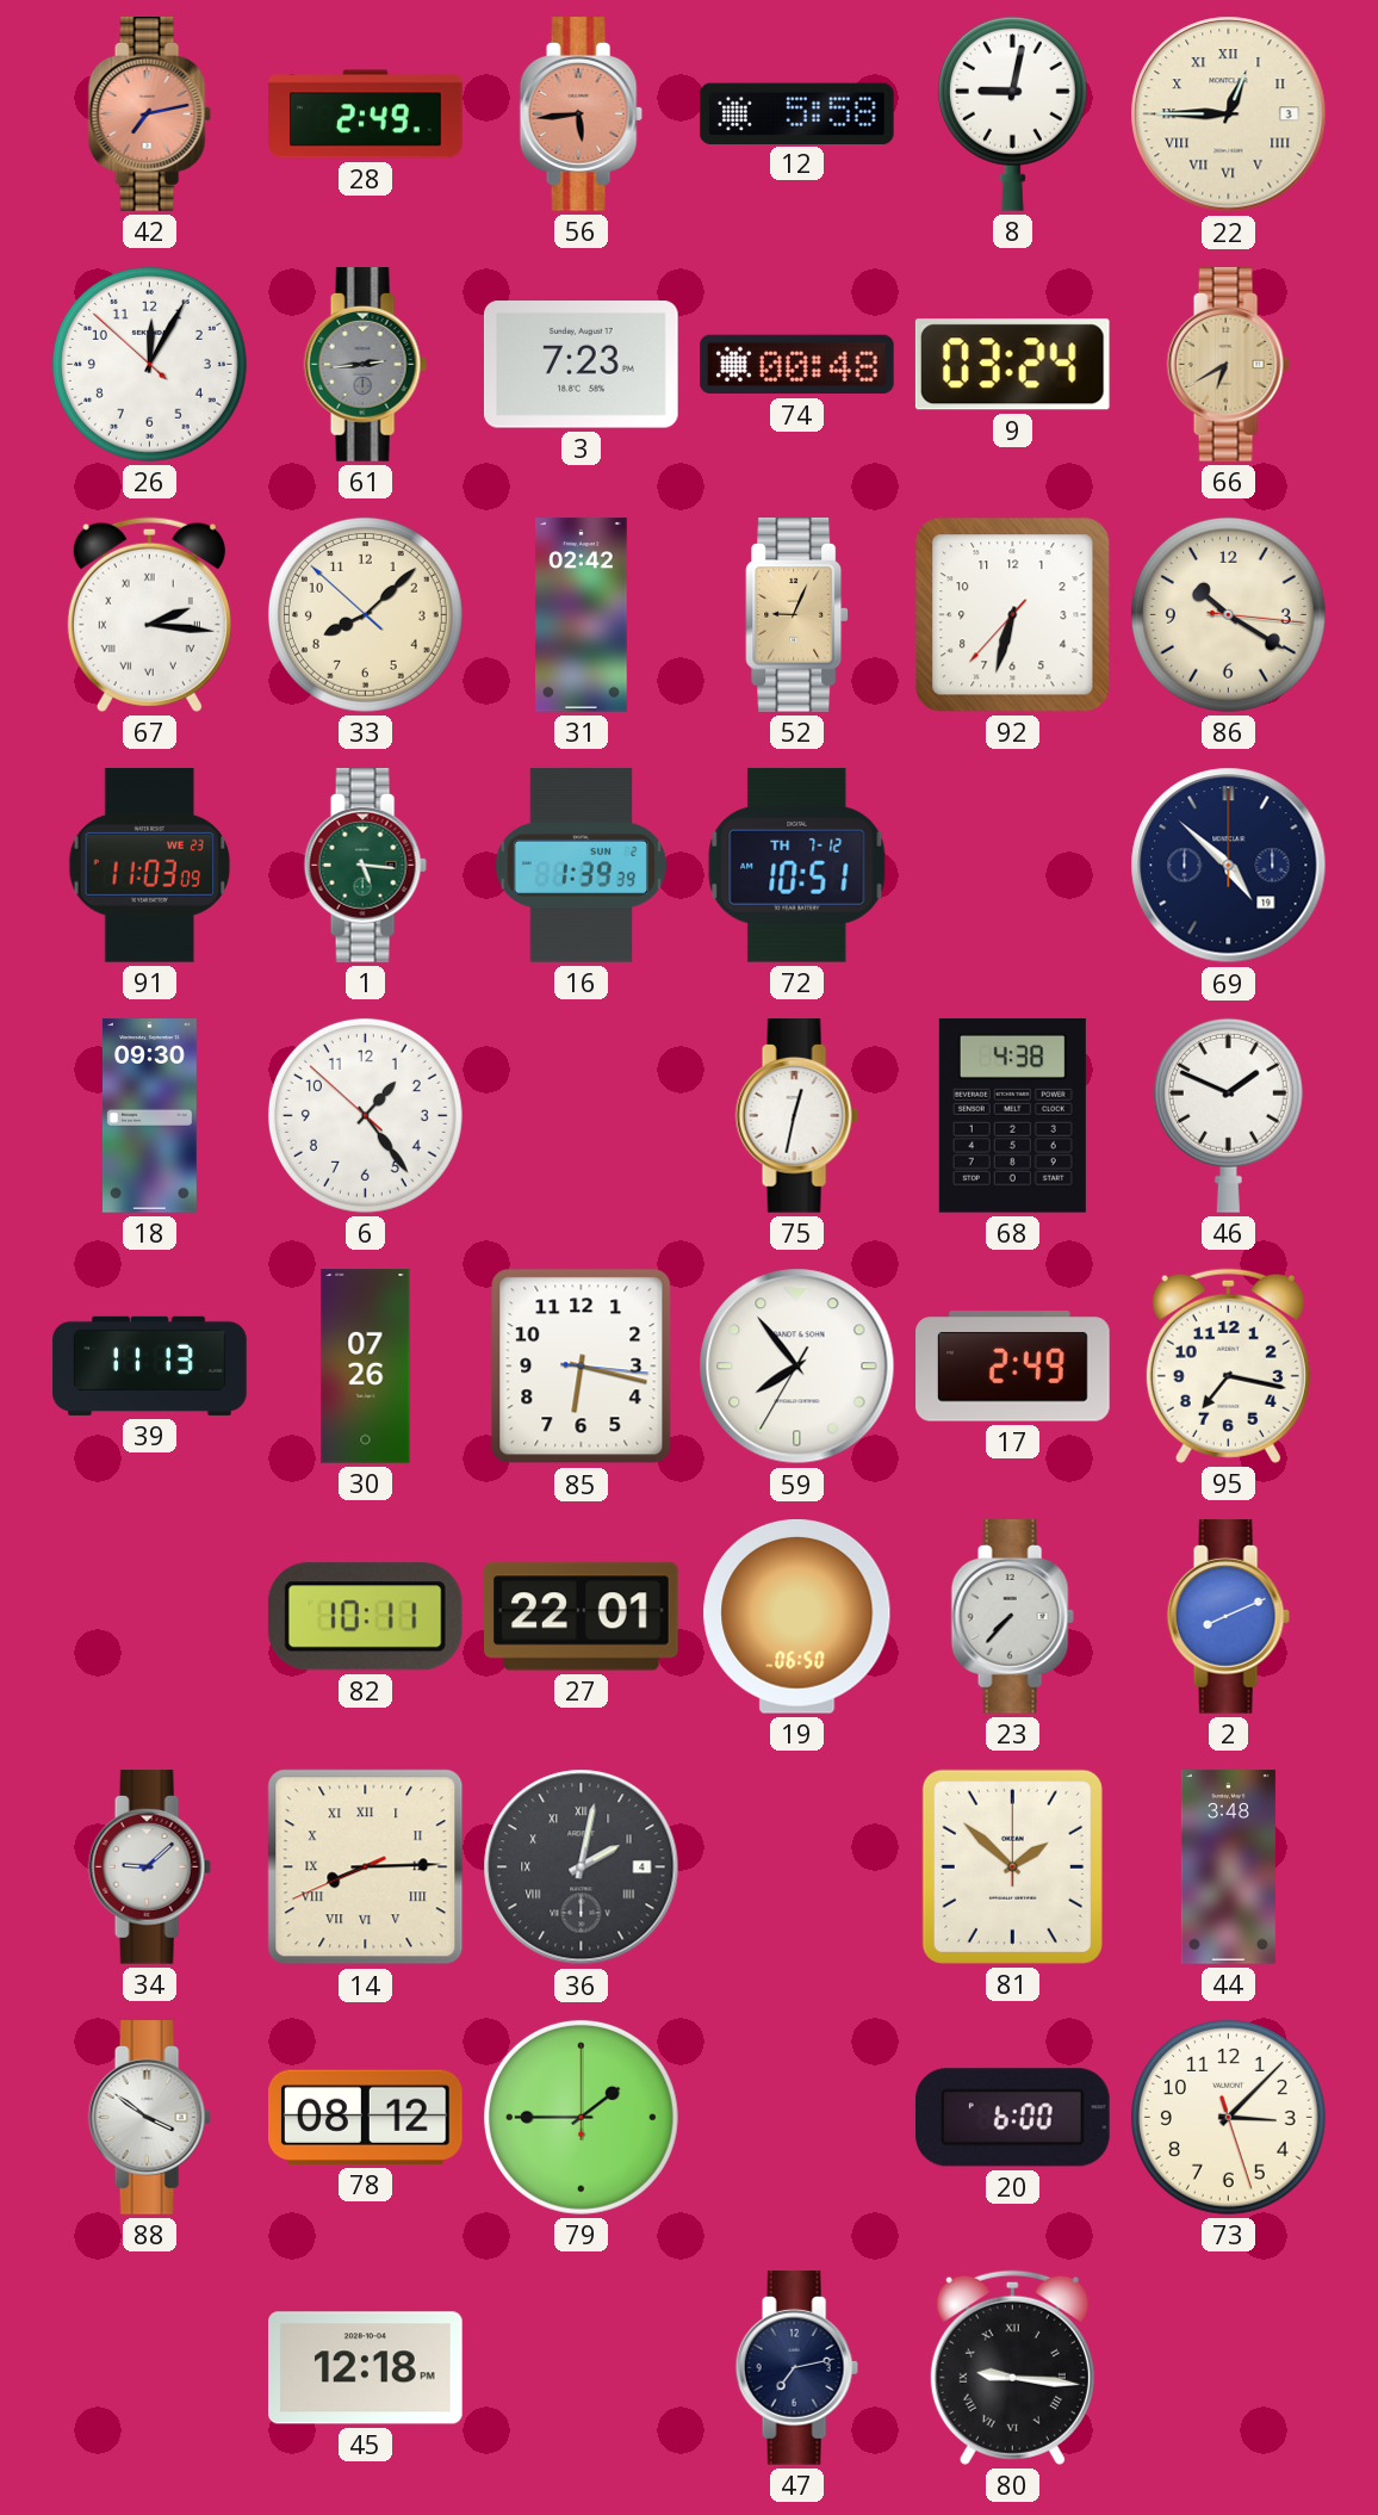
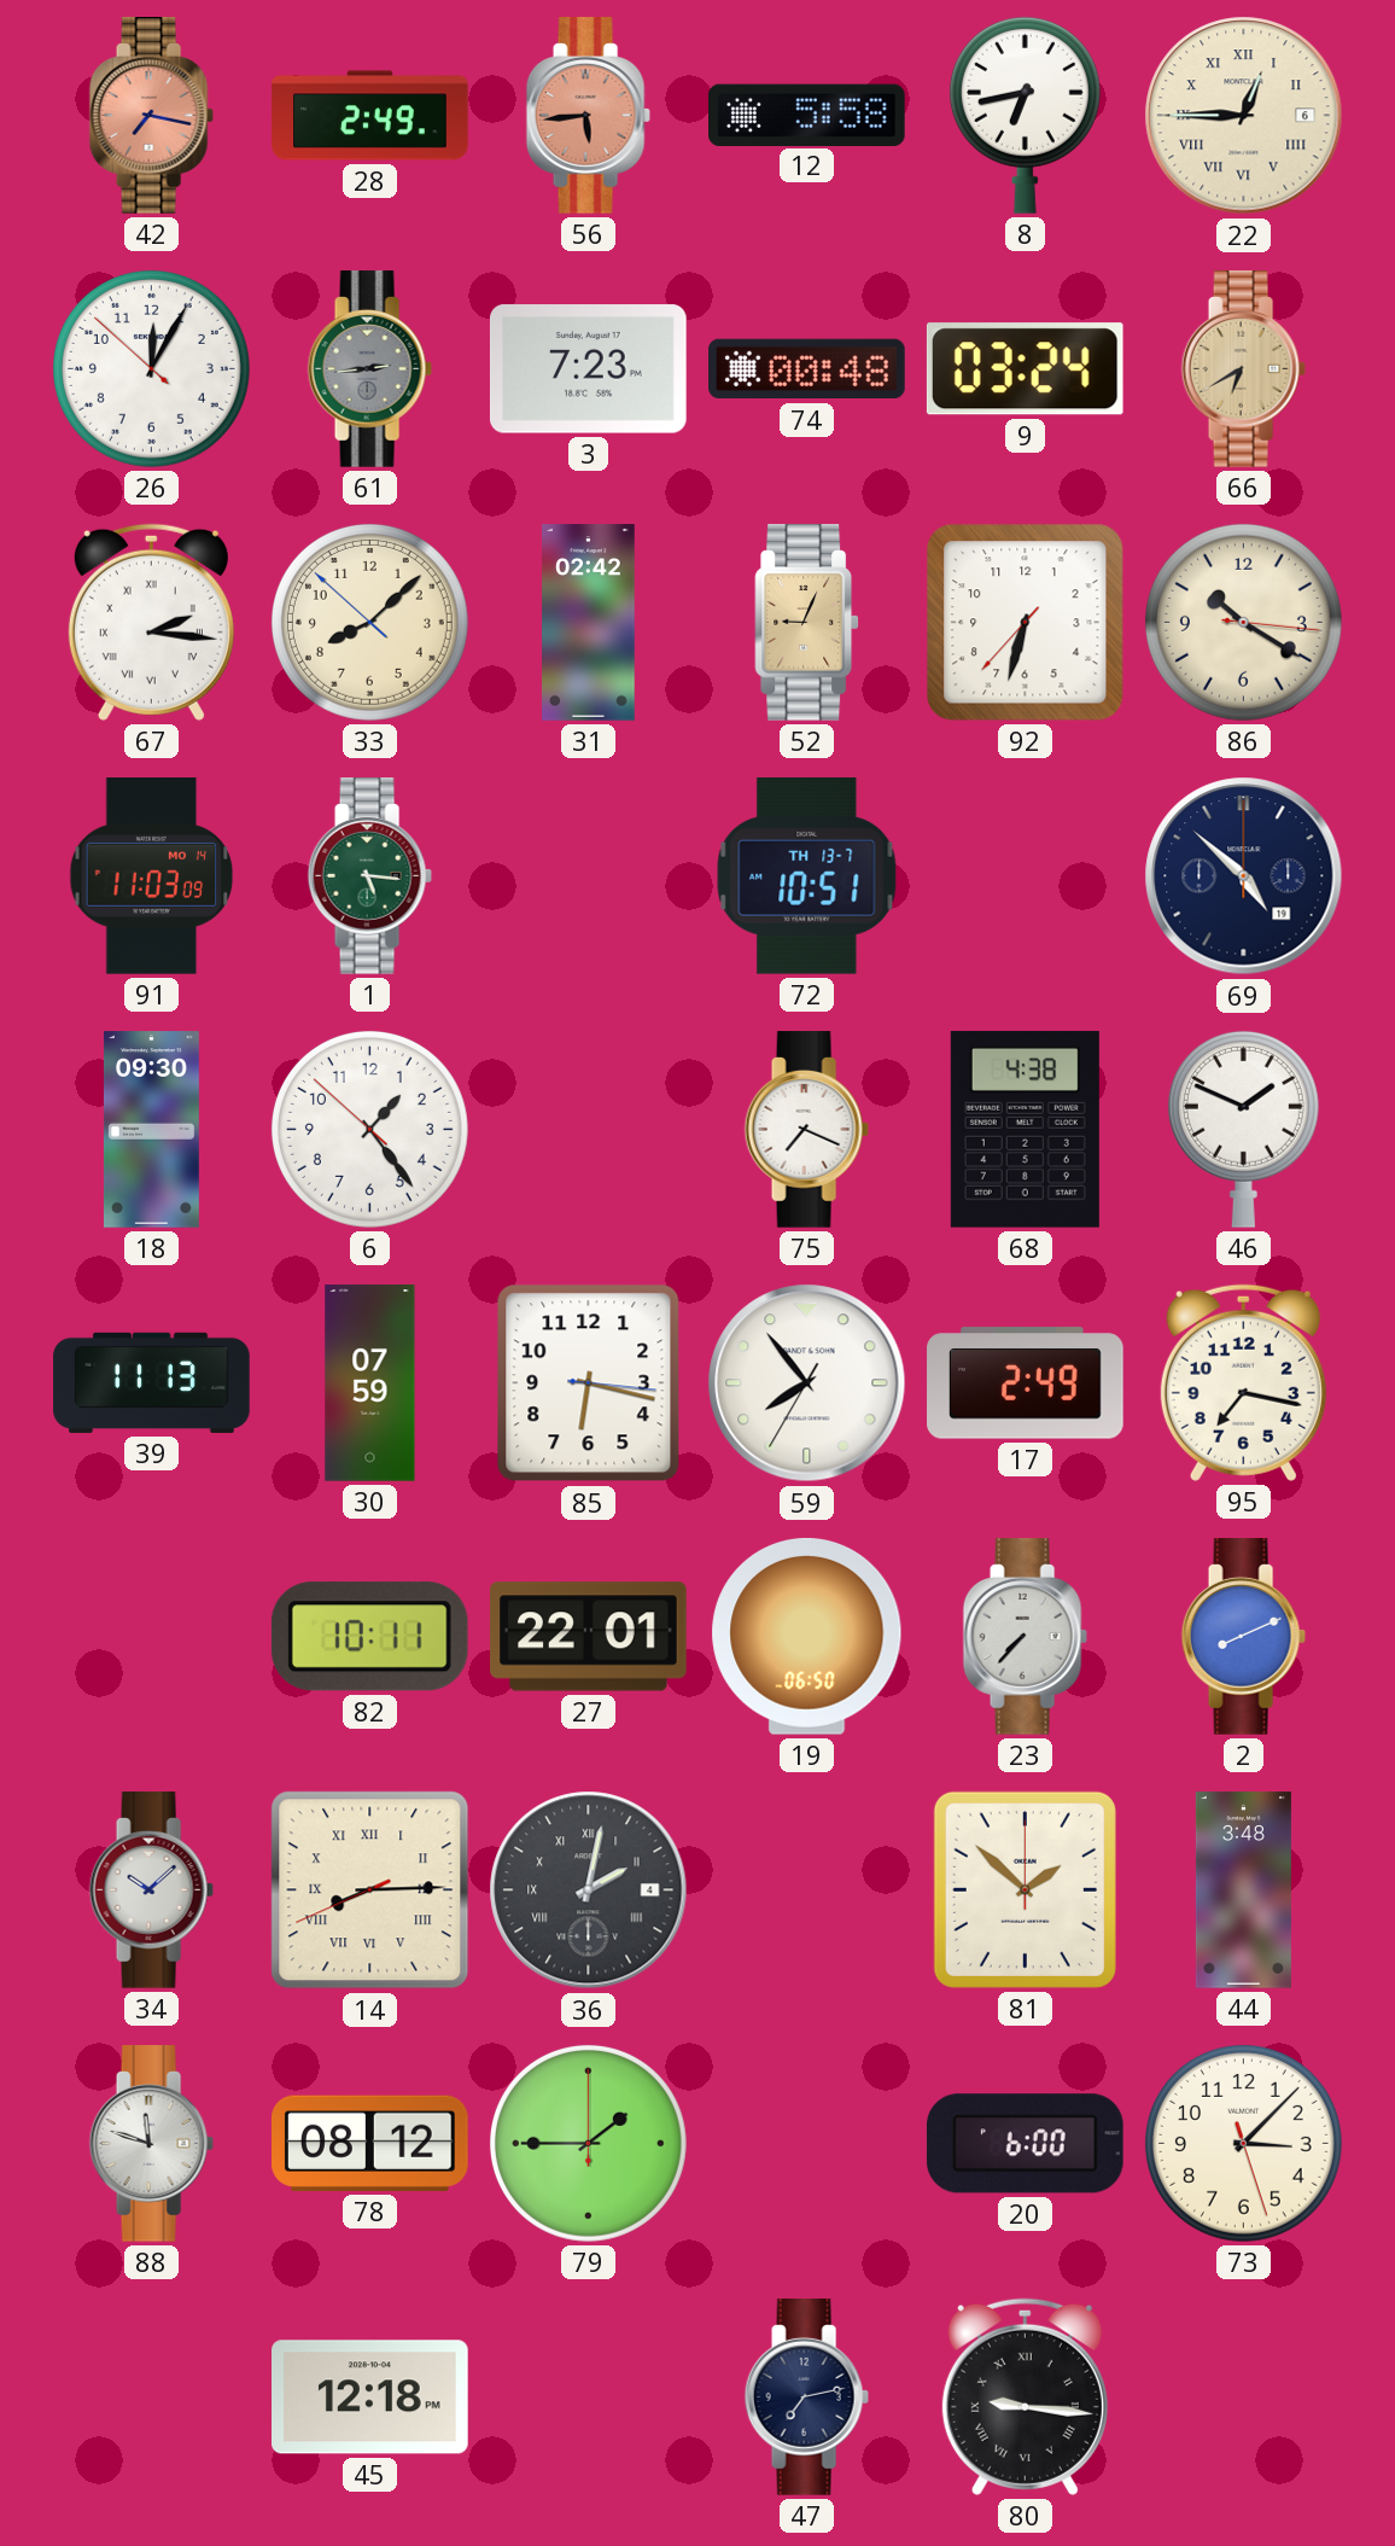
42: 7:13 -> 7:17 (151, 116)
8: 9:02 -> 6:43 (1025, 115)
22 date: 3 -> 6 (1244, 116)
91 date: WE 23 -> MO 14 (152, 876)
16: 1:39 -> none (582, 866)
72 date: TH 7-12 -> TH 13-7 (807, 875)
75: 12:32 -> 7:19 (806, 1130)
30: 07:26 -> 07:59 (370, 1383)
34: 9:08 -> 10:08 (151, 1890)
88: 3:51 -> 11:48 (151, 2144)
